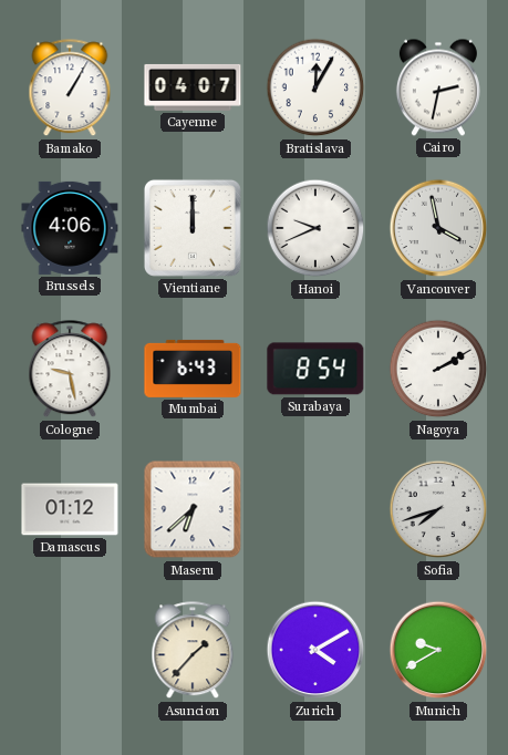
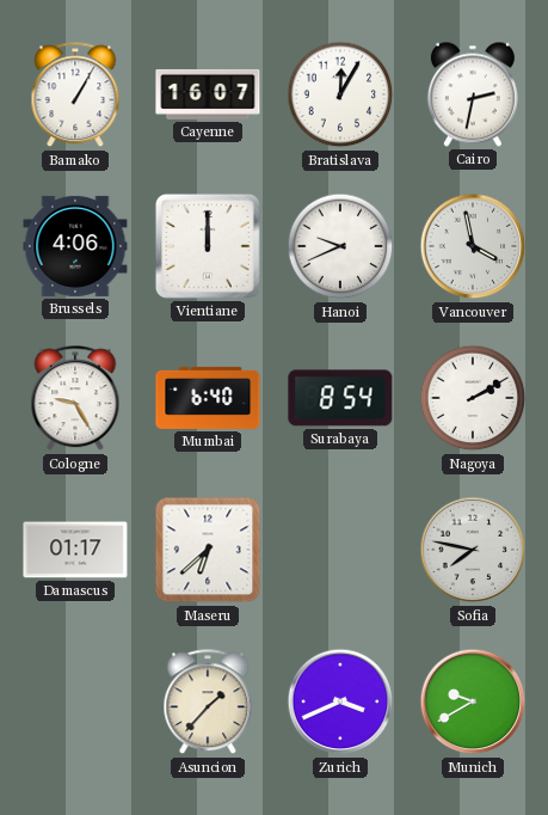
Cayenne: 04:07 -> 16:07 (208, 94)
Cologne: 9:28 -> 9:25 (75, 399)
Mumbai: 6:43 -> 6:40 (208, 398)
Damascus: 01:12 -> 01:17 (75, 550)
Sofia: 7:42 -> 7:47 (473, 550)
Zurich: 4:10 -> 3:41 (340, 701)
